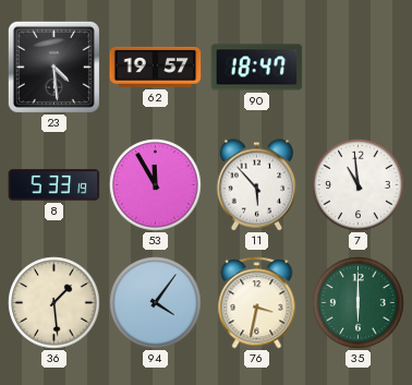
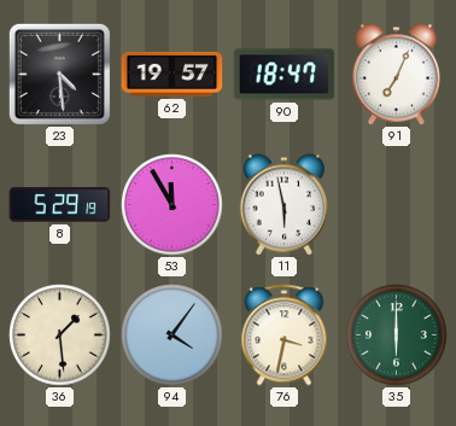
91: none -> 7:04 (396, 75)
8: 5:33 -> 5:29 (60, 205)
11: 5:53 -> 5:58 (283, 205)
7: 10:59 -> none (359, 185)
